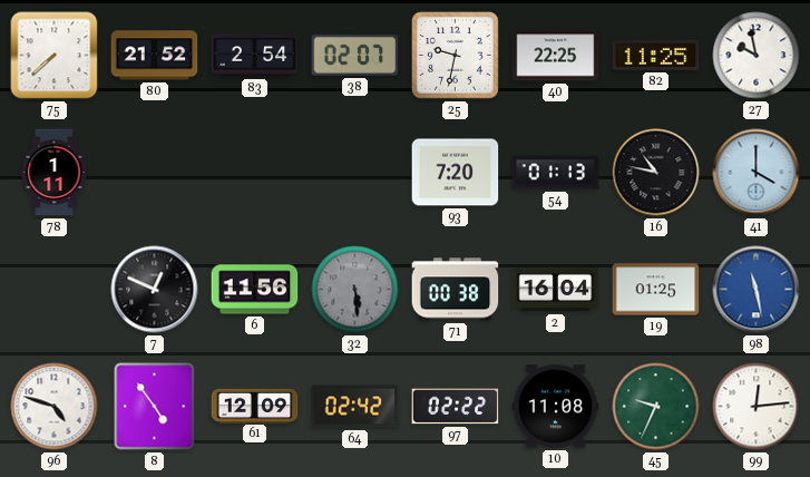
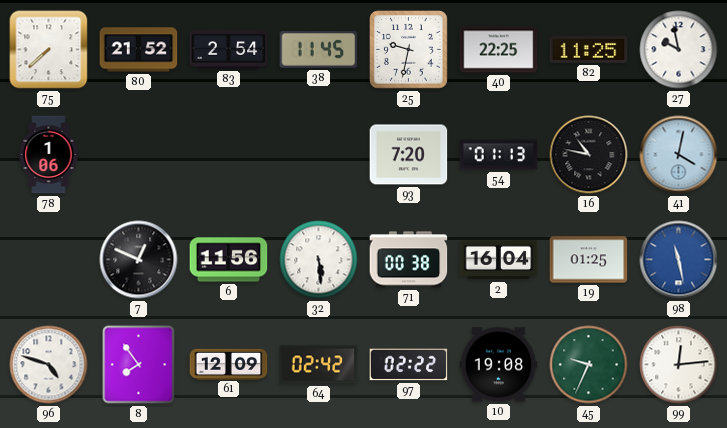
38: 02:07 -> 11:45 (319, 50)
78: 1:11 -> 1:06 (49, 155)
41: 4:00 -> 4:02 (679, 155)
32 dial: grey -> white (319, 260)
8: 4:54 -> 7:54 (139, 365)
10: 11:08 -> 19:08 (499, 365)
